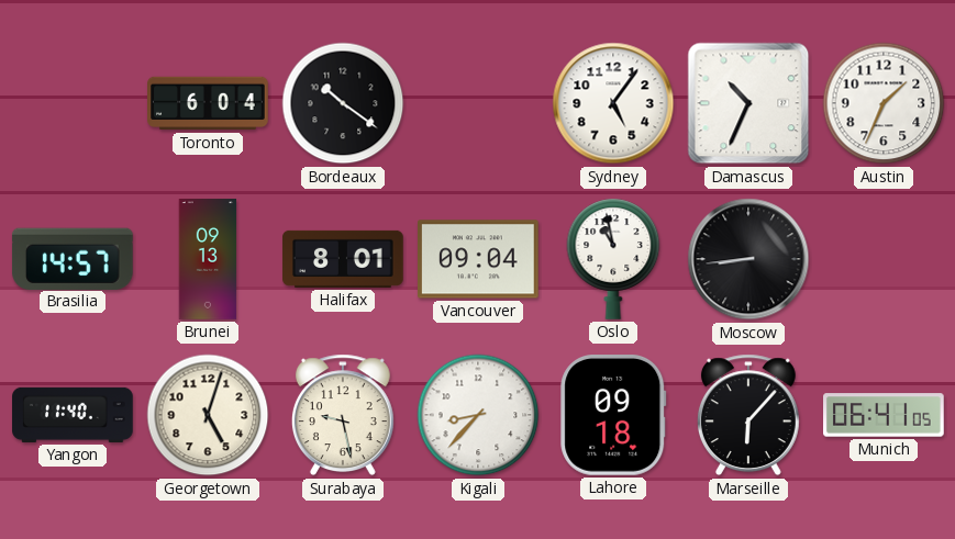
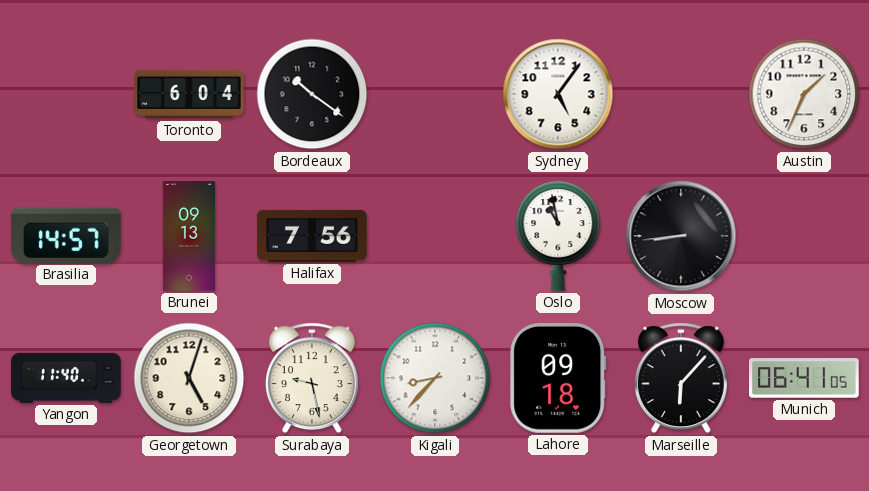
Damascus: 10:34 -> none (748, 103)
Halifax: 8:01 -> 7:56 (312, 236)
Vancouver: 09:04 -> none (479, 259)
